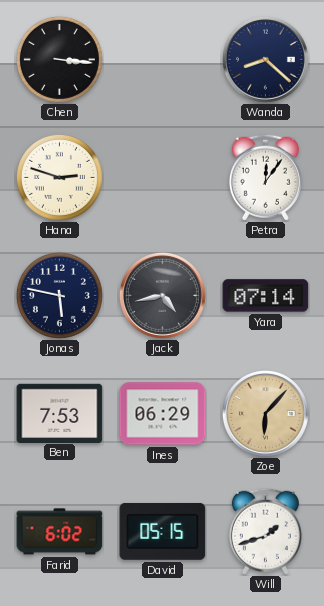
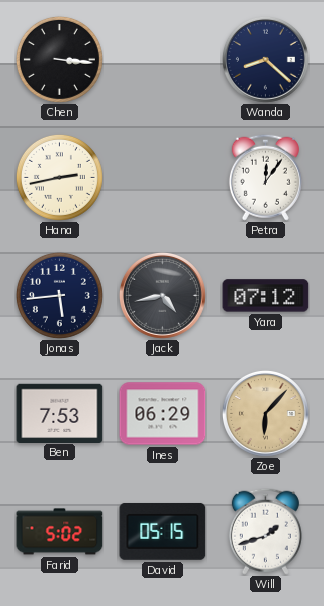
Hana: 2:48 -> 2:43 (59, 177)
Jonas: 5:47 -> 5:44 (59, 295)
Yara: 07:14 -> 07:12 (266, 296)
Farid: 6:02 -> 5:02 (60, 532)
